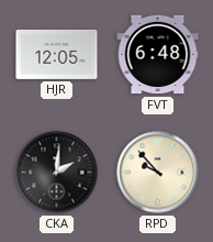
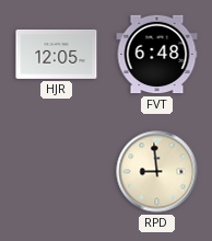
CKA: 2:01 -> none (57, 173)
RPD: 9:53 -> 8:59 (157, 172)
